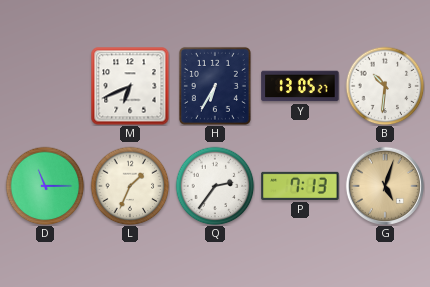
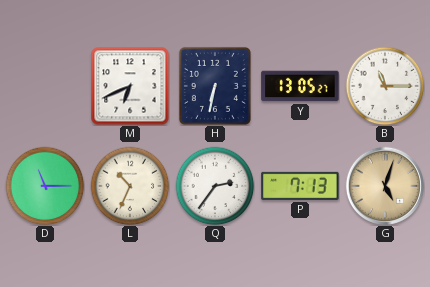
H: 6:35 -> 6:32 (215, 86)
B: 10:31 -> 11:15 (385, 86)
L: 1:34 -> 10:34 (130, 186)
